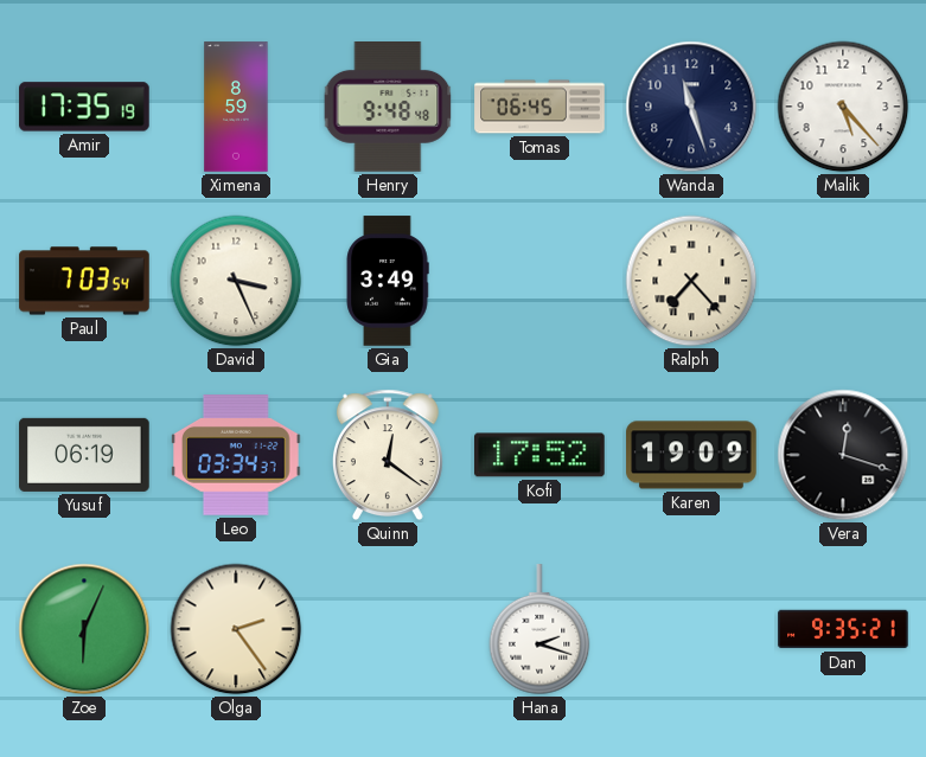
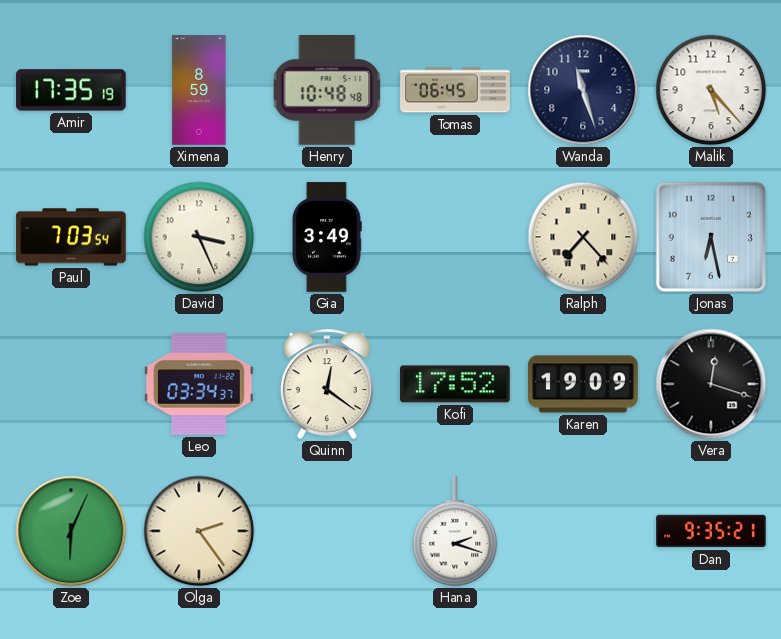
Henry: 9:48 -> 10:48 (327, 90)
Jonas: none -> 6:28 (711, 237)
Yusuf: 06:19 -> none (84, 455)
